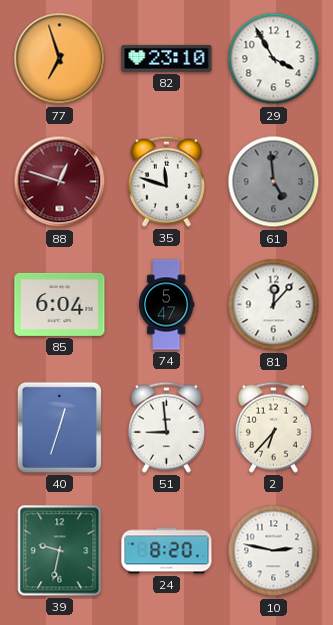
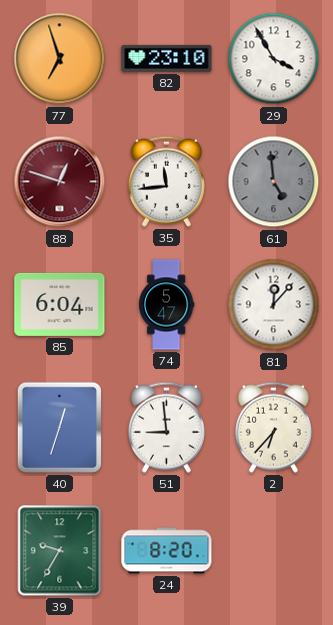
35: 11:48 -> 11:44 (166, 181)
39: 9:32 -> 9:35 (60, 551)
10: 2:47 -> none (274, 551)
